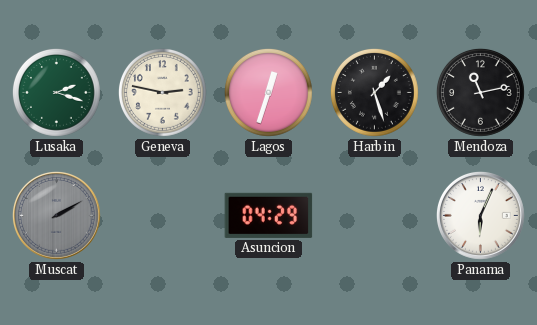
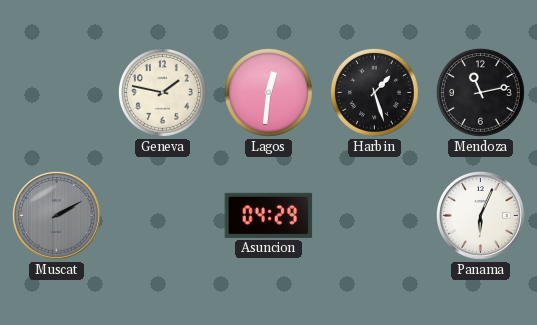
Lusaka: 2:18 -> none (56, 92)
Geneva: 2:47 -> 1:47 (162, 92)
Lagos: 12:33 -> 12:31 (268, 92)
